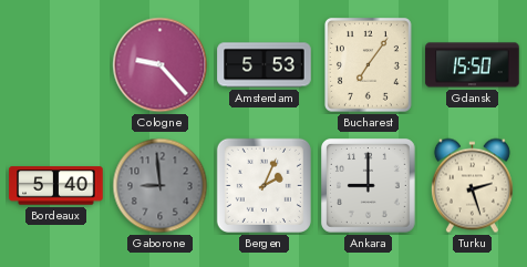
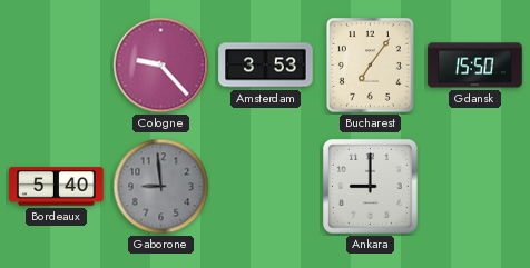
Amsterdam: 5:53 -> 3:53 (266, 66)
Bergen: 2:04 -> none (263, 185)
Turku: 2:27 -> none (472, 186)
